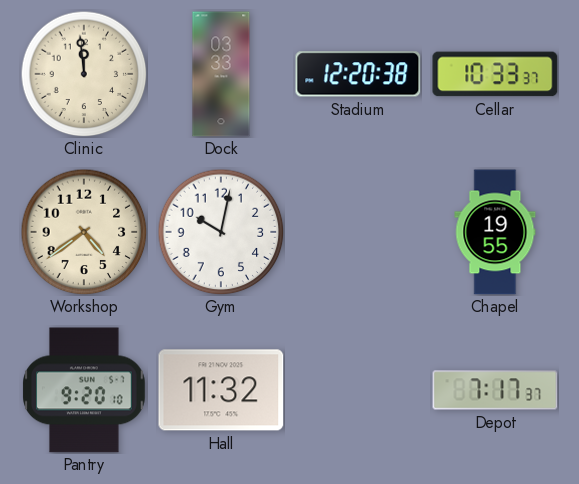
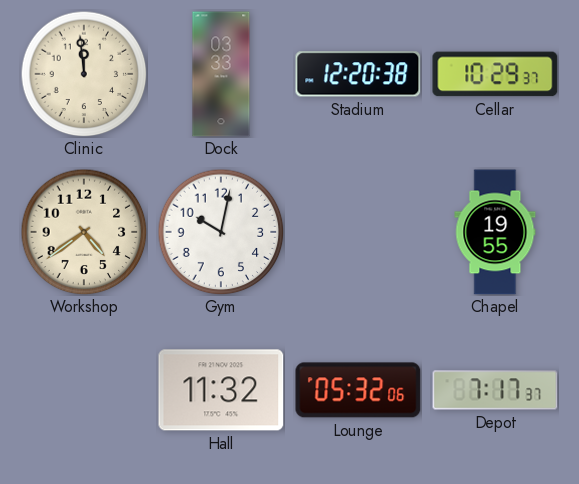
Cellar: 10:33 -> 10:29 (495, 74)
Pantry: 9:20 -> none (84, 390)
Lounge: none -> 05:32 (358, 390)
